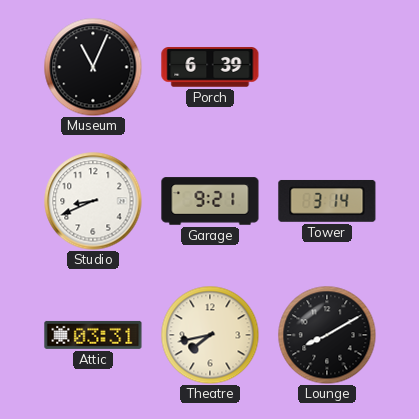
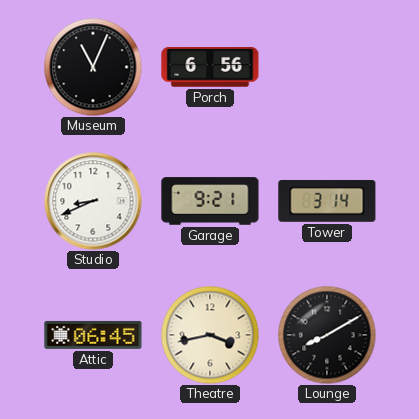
Porch: 6:39 -> 6:56 (210, 67)
Attic: 03:31 -> 06:45 (93, 335)
Theatre: 7:43 -> 3:43 (210, 335)
